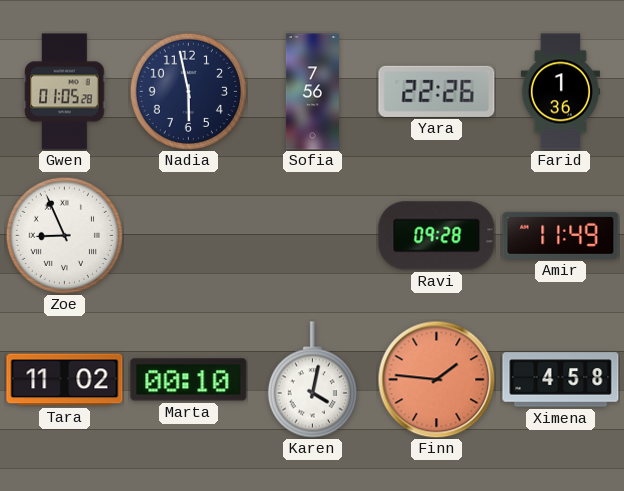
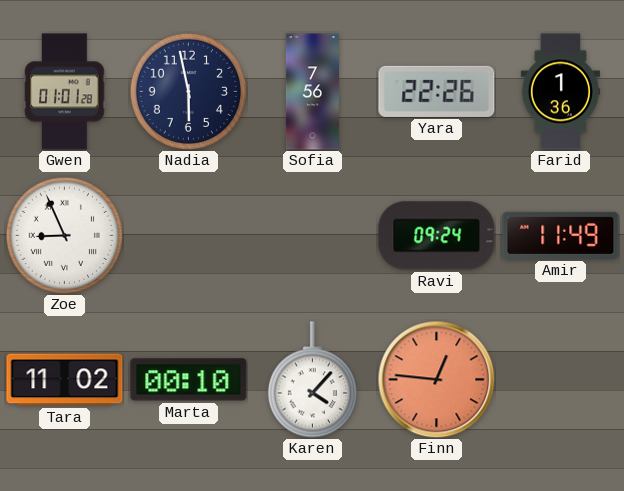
Gwen: 01:05 -> 01:01 (65, 92)
Ravi: 09:28 -> 09:24 (437, 236)
Karen: 4:02 -> 4:07 (312, 380)
Finn: 1:46 -> 12:46 (436, 379)
Ximena: 4:58 -> none (561, 380)
